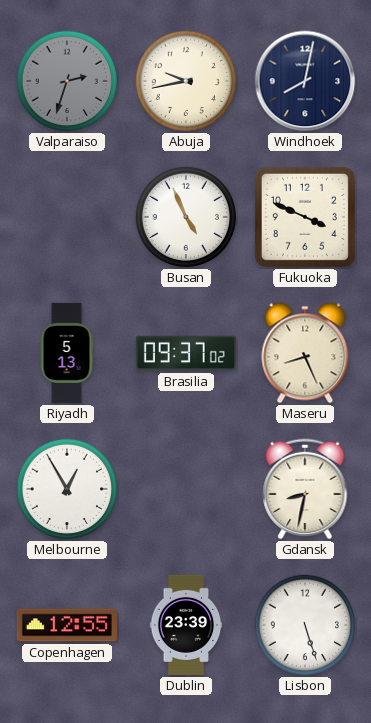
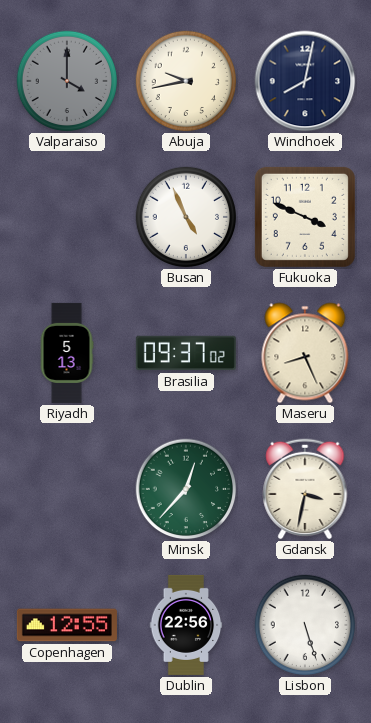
Valparaiso: 2:33 -> 4:00 (67, 81)
Melbourne: 12:55 -> none (67, 489)
Minsk: none -> 12:37 (186, 489)
Gdansk: 8:32 -> 3:32 (305, 489)
Dublin: 23:39 -> 22:56 (186, 625)
